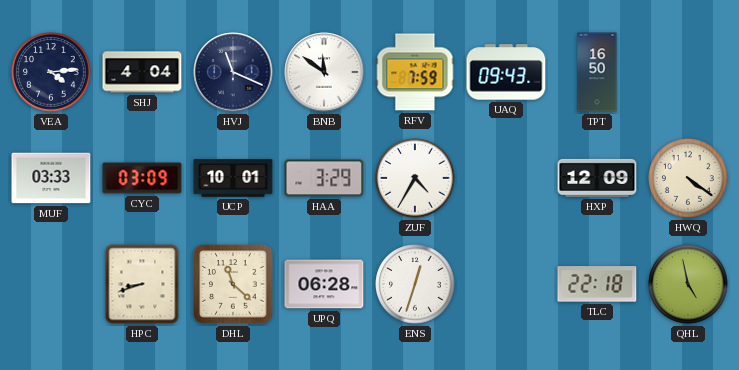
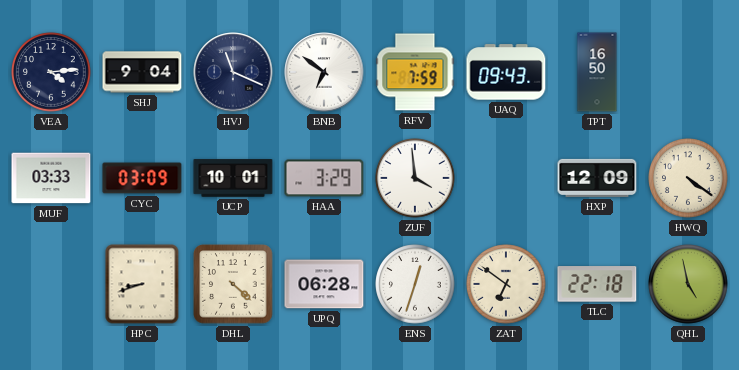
SHJ: 4:04 -> 9:04 (142, 72)
BNB: 11:51 -> 6:51 (324, 72)
ZUF: 4:35 -> 3:59 (415, 178)
DHL: 11:22 -> 4:22 (233, 284)
ZAT: none -> 6:51 (506, 284)
